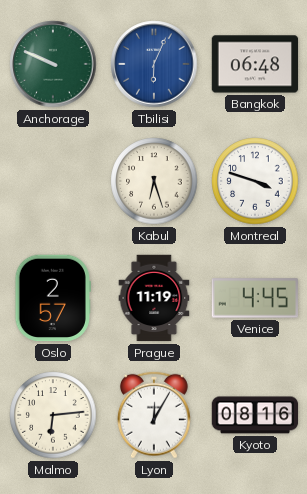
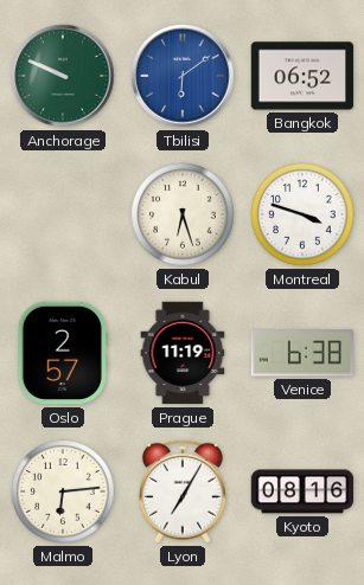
Tbilisi: 6:04 -> 6:09 (183, 76)
Bangkok: 06:48 -> 06:52 (302, 76)
Venice: 4:45 -> 6:38 (302, 353)
Lyon: 12:05 -> 7:05 (183, 491)
